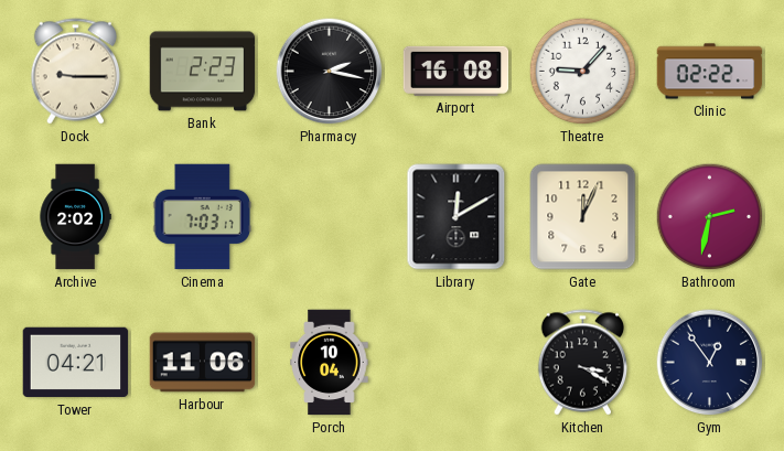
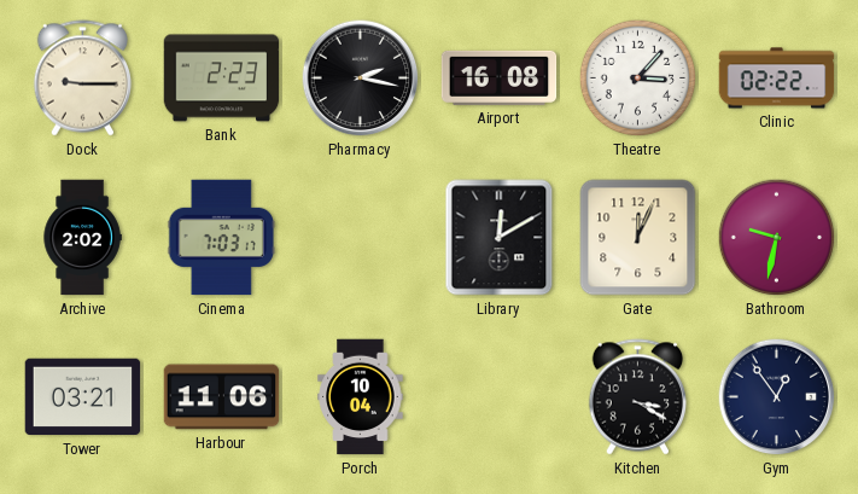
Theatre: 9:07 -> 3:07 (638, 79)
Bathroom: 2:32 -> 9:32 (777, 238)
Tower: 04:21 -> 03:21 (83, 397)
